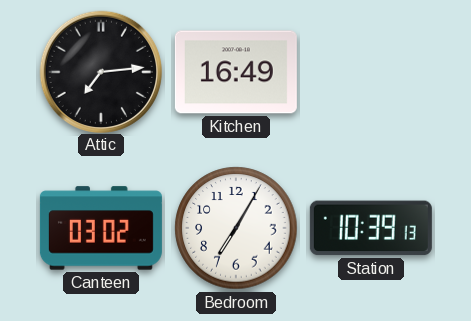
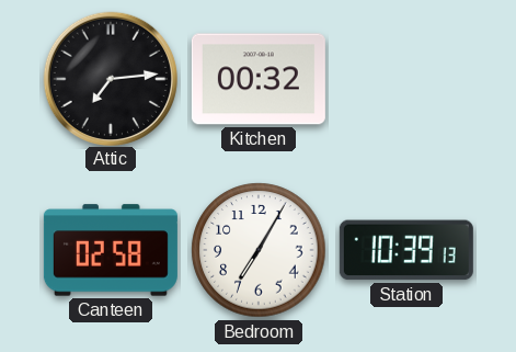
Kitchen: 16:49 -> 00:32 (259, 79)
Canteen: 03:02 -> 02:58 (111, 250)
